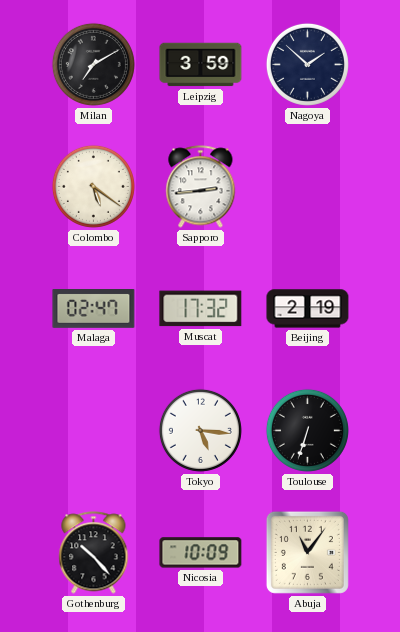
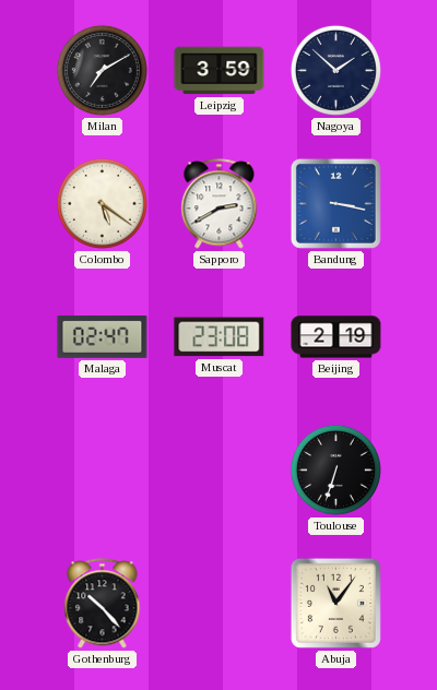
Sapporo: 2:44 -> 2:40 (220, 204)
Bandung: none -> 3:17 (335, 203)
Muscat: 17:32 -> 23:08 (220, 337)
Tokyo: 5:16 -> none (200, 430)
Nicosia: 10:09 -> none (201, 553)
